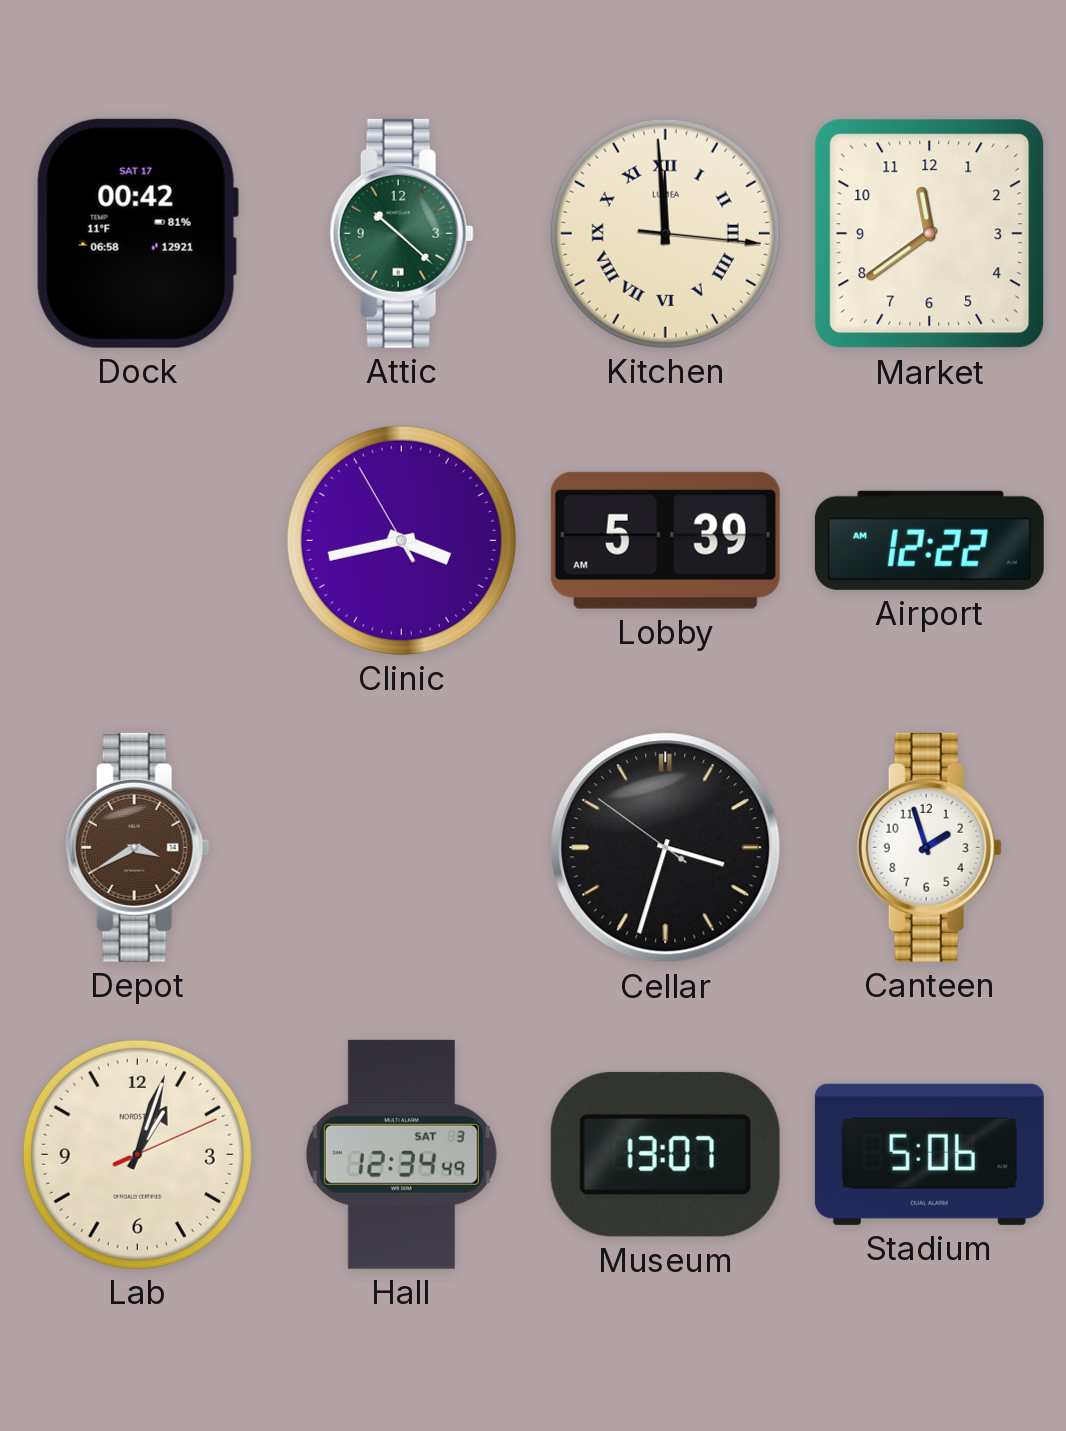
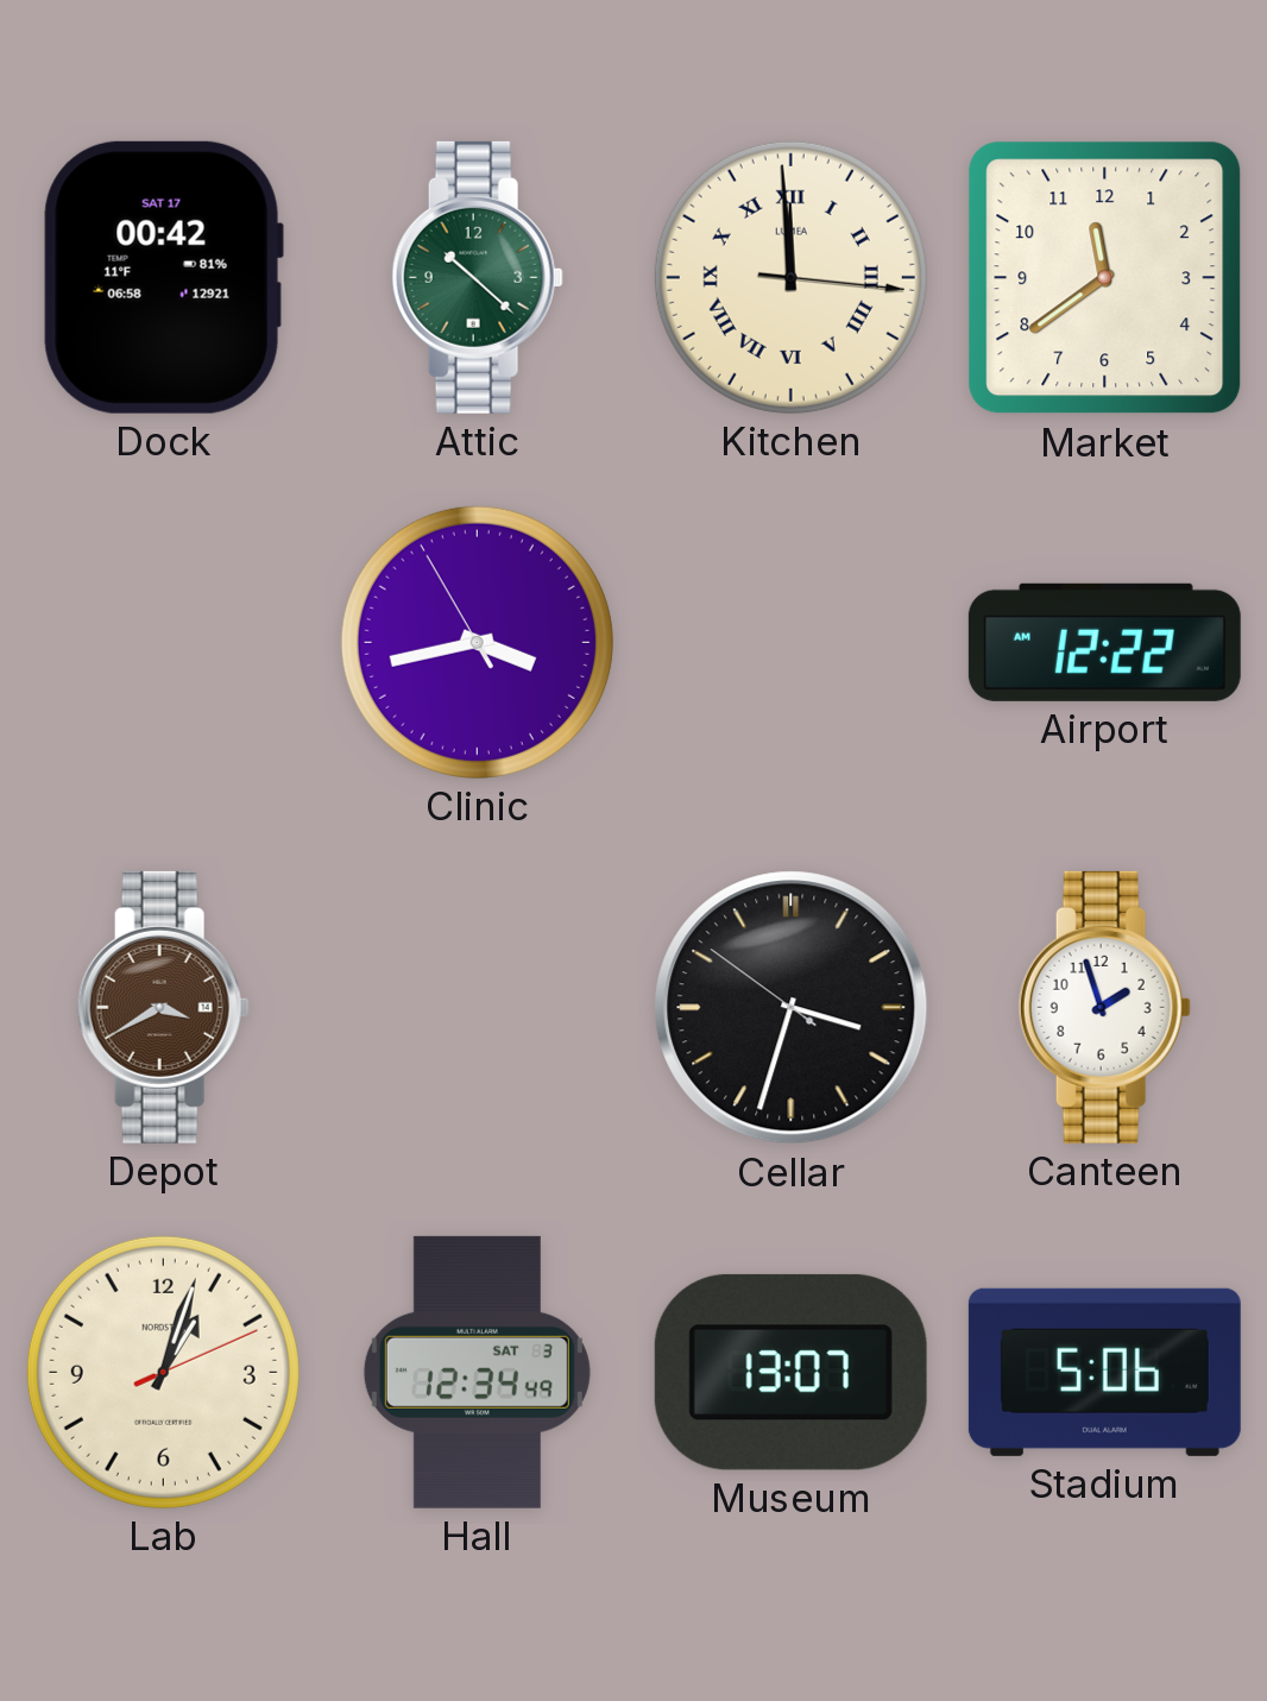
Lobby: 5:39 -> none (665, 540)
